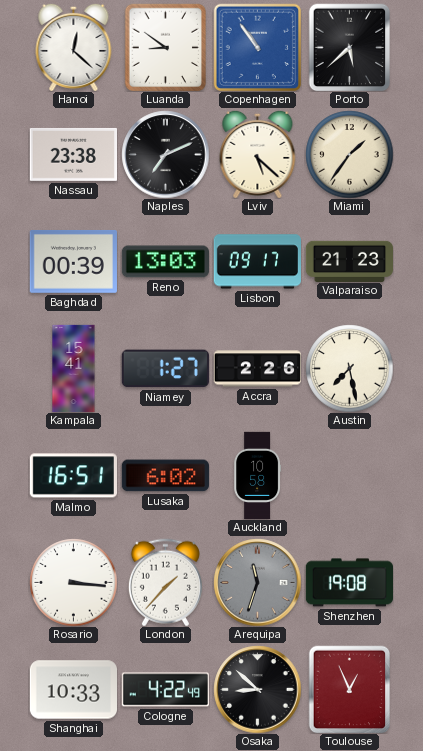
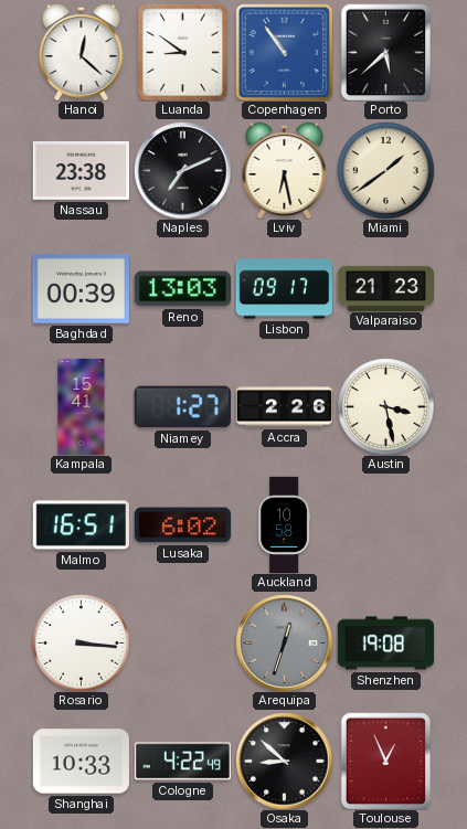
Lviv: 5:22 -> 6:28 (285, 170)
Miami: 1:36 -> 1:39 (385, 170)
Austin: 7:28 -> 3:28 (385, 406)
London: 1:37 -> none (165, 582)
Arequipa: 11:33 -> 12:33 (284, 642)
